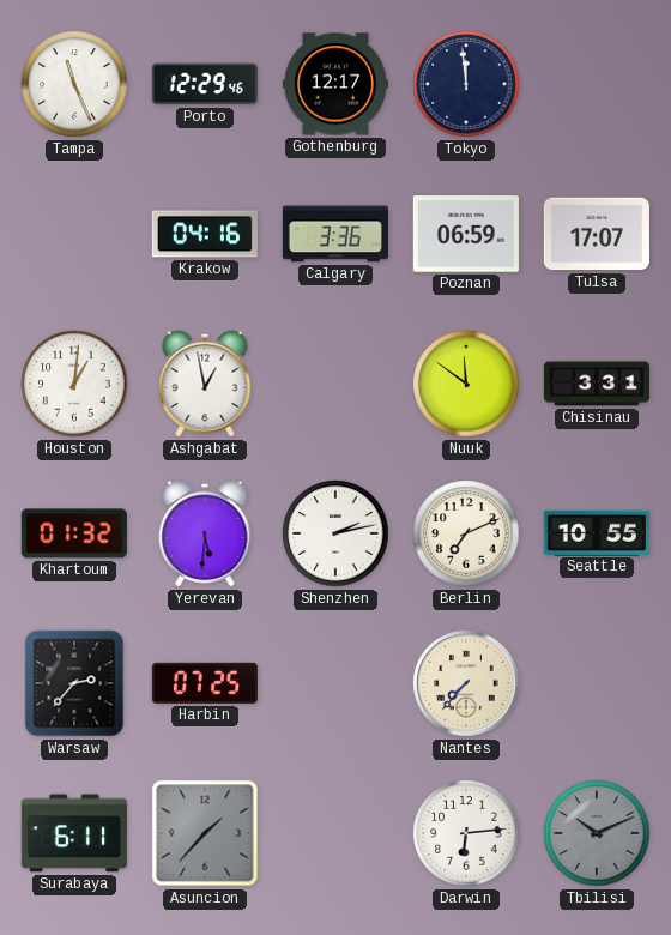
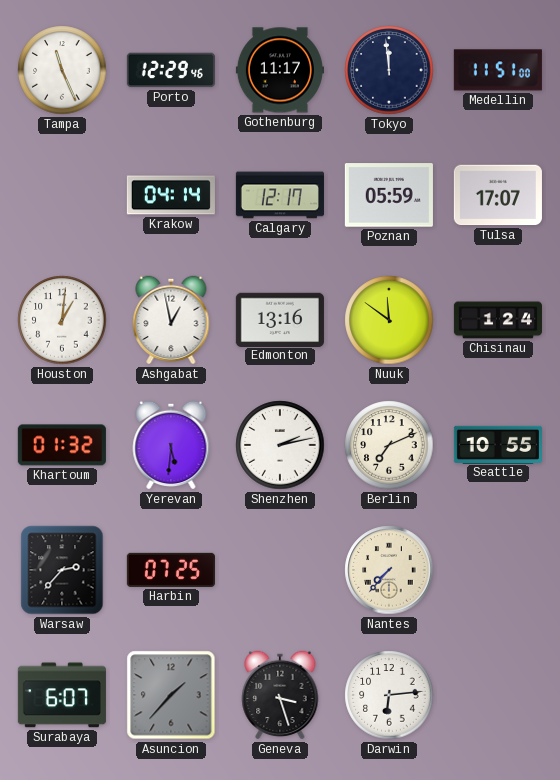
Gothenburg: 12:17 -> 11:17 (280, 70)
Medellin: none -> 11:51 (498, 70)
Krakow: 04:16 -> 04:14 (171, 195)
Calgary: 3:36 -> 12:17 (280, 195)
Poznan: 06:59 -> 05:59 (389, 195)
Edmonton: none -> 13:16 (280, 319)
Chisinau: 3:31 -> 1:24 (498, 320)
Surabaya: 6:11 -> 6:07 (62, 695)
Geneva: none -> 3:27 (280, 695)
Tbilisi: 10:11 -> none (597, 833)
